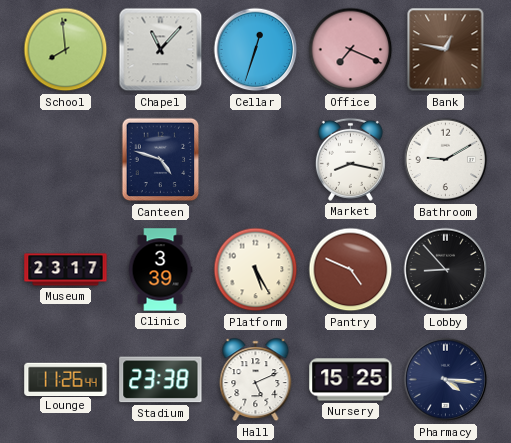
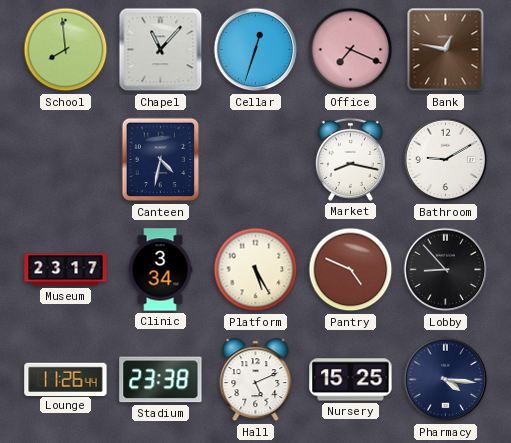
Canteen: 4:48 -> 4:32 (161, 160)
Clinic: 3:39 -> 3:34 (160, 270)
